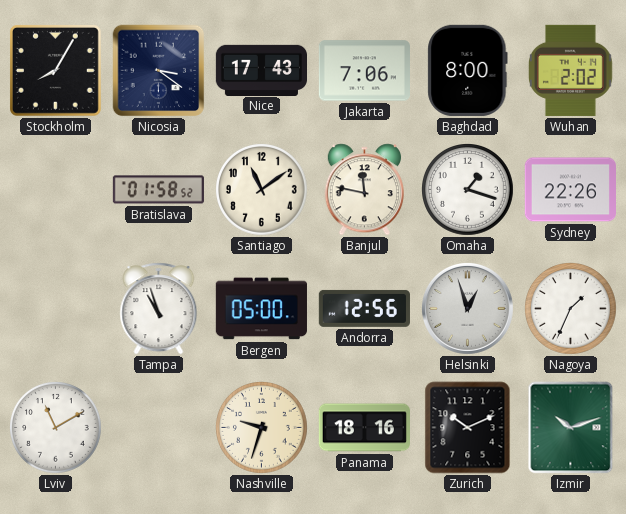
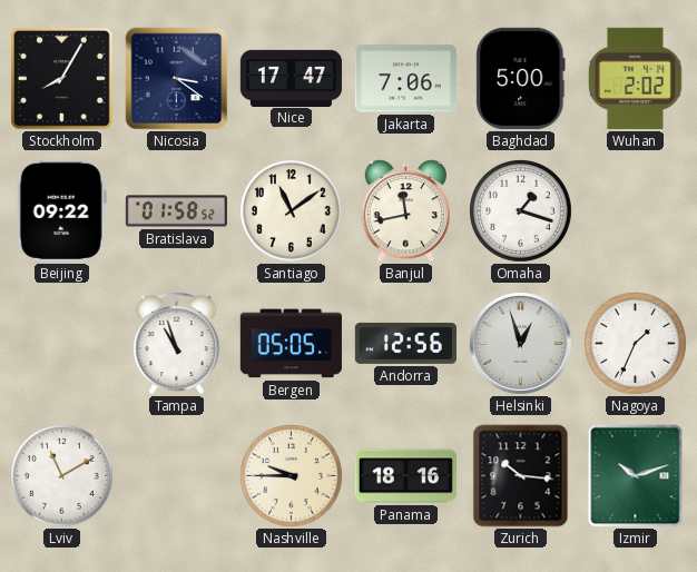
Nice: 17:43 -> 17:47 (291, 78)
Baghdad: 8:00 -> 5:00 (521, 78)
Beijing: none -> 09:22 (61, 210)
Banjul: 11:47 -> 11:43 (405, 211)
Sydney: 22:26 -> none (570, 190)
Bergen: 05:00 -> 05:05 (291, 344)
Nashville: 9:33 -> 9:45 (292, 476)
Zurich: 10:11 -> 10:16 (521, 476)
